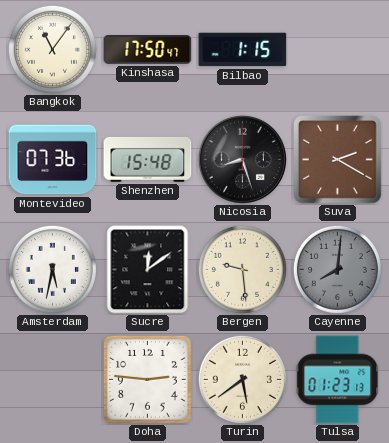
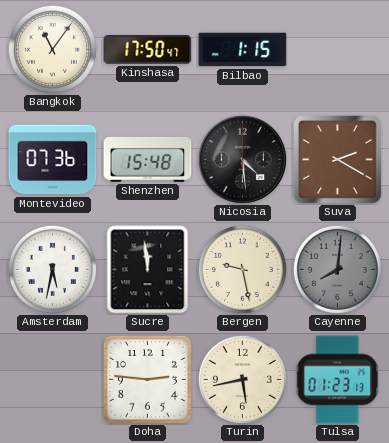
Nicosia: 8:27 -> 4:29 (242, 159)
Sucre: 12:09 -> 11:59 (148, 270)
Bergen: 9:29 -> 9:28 (242, 269)
Turin: 5:39 -> 5:43 (242, 379)
